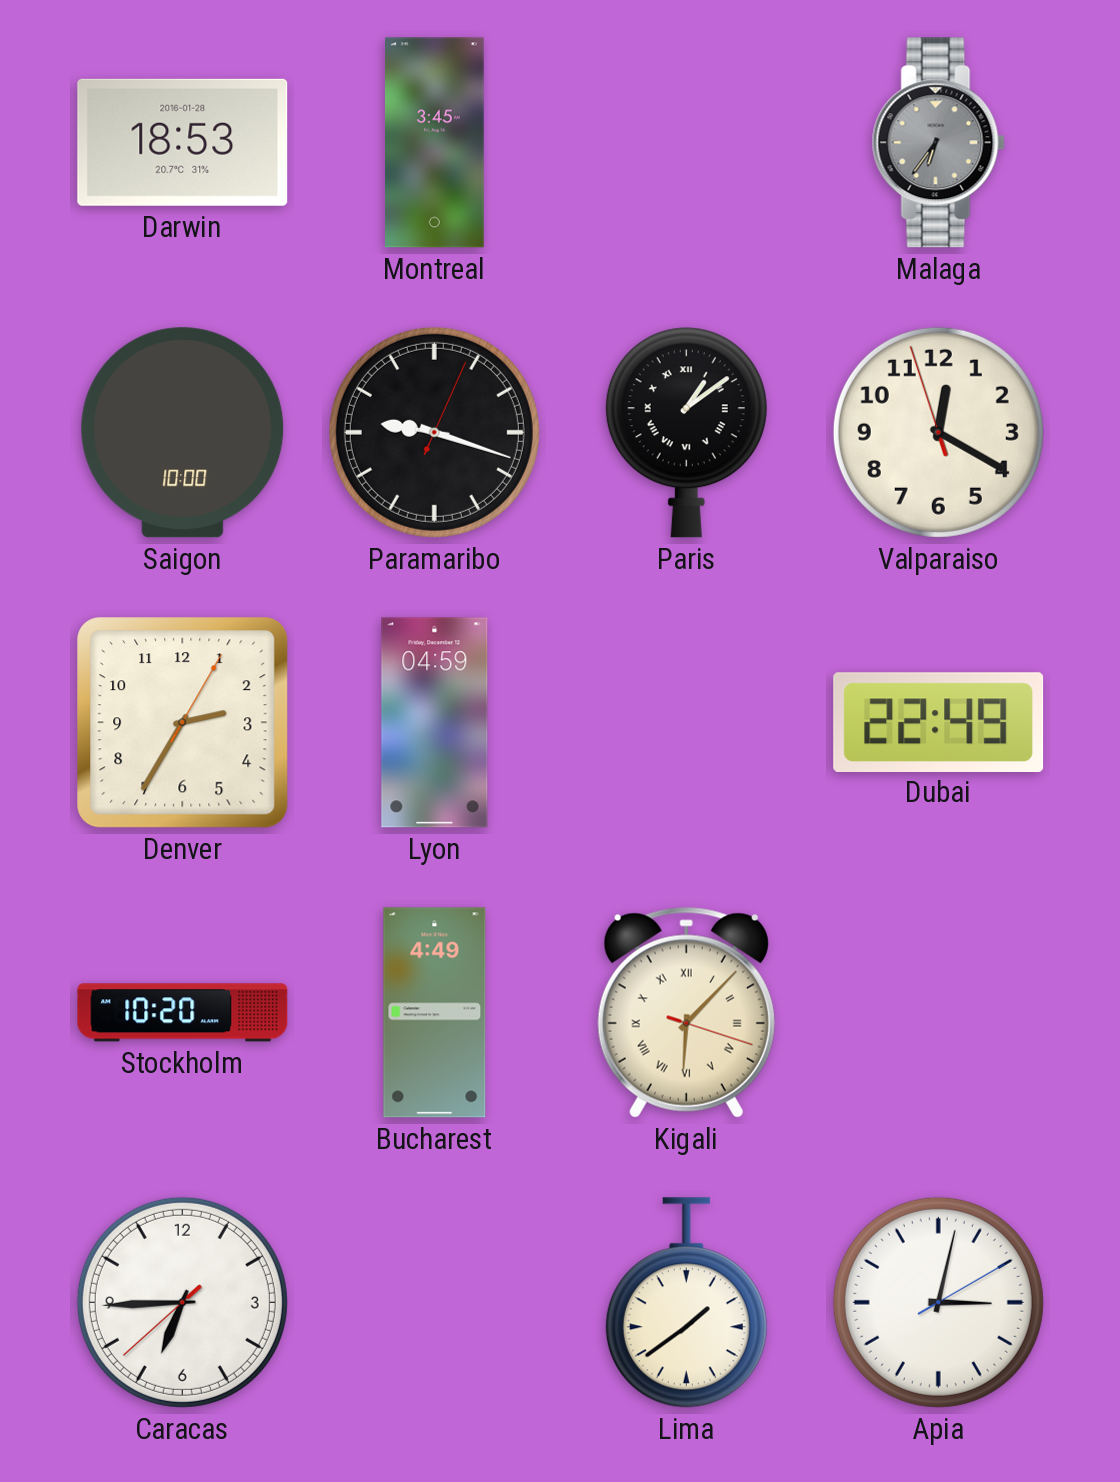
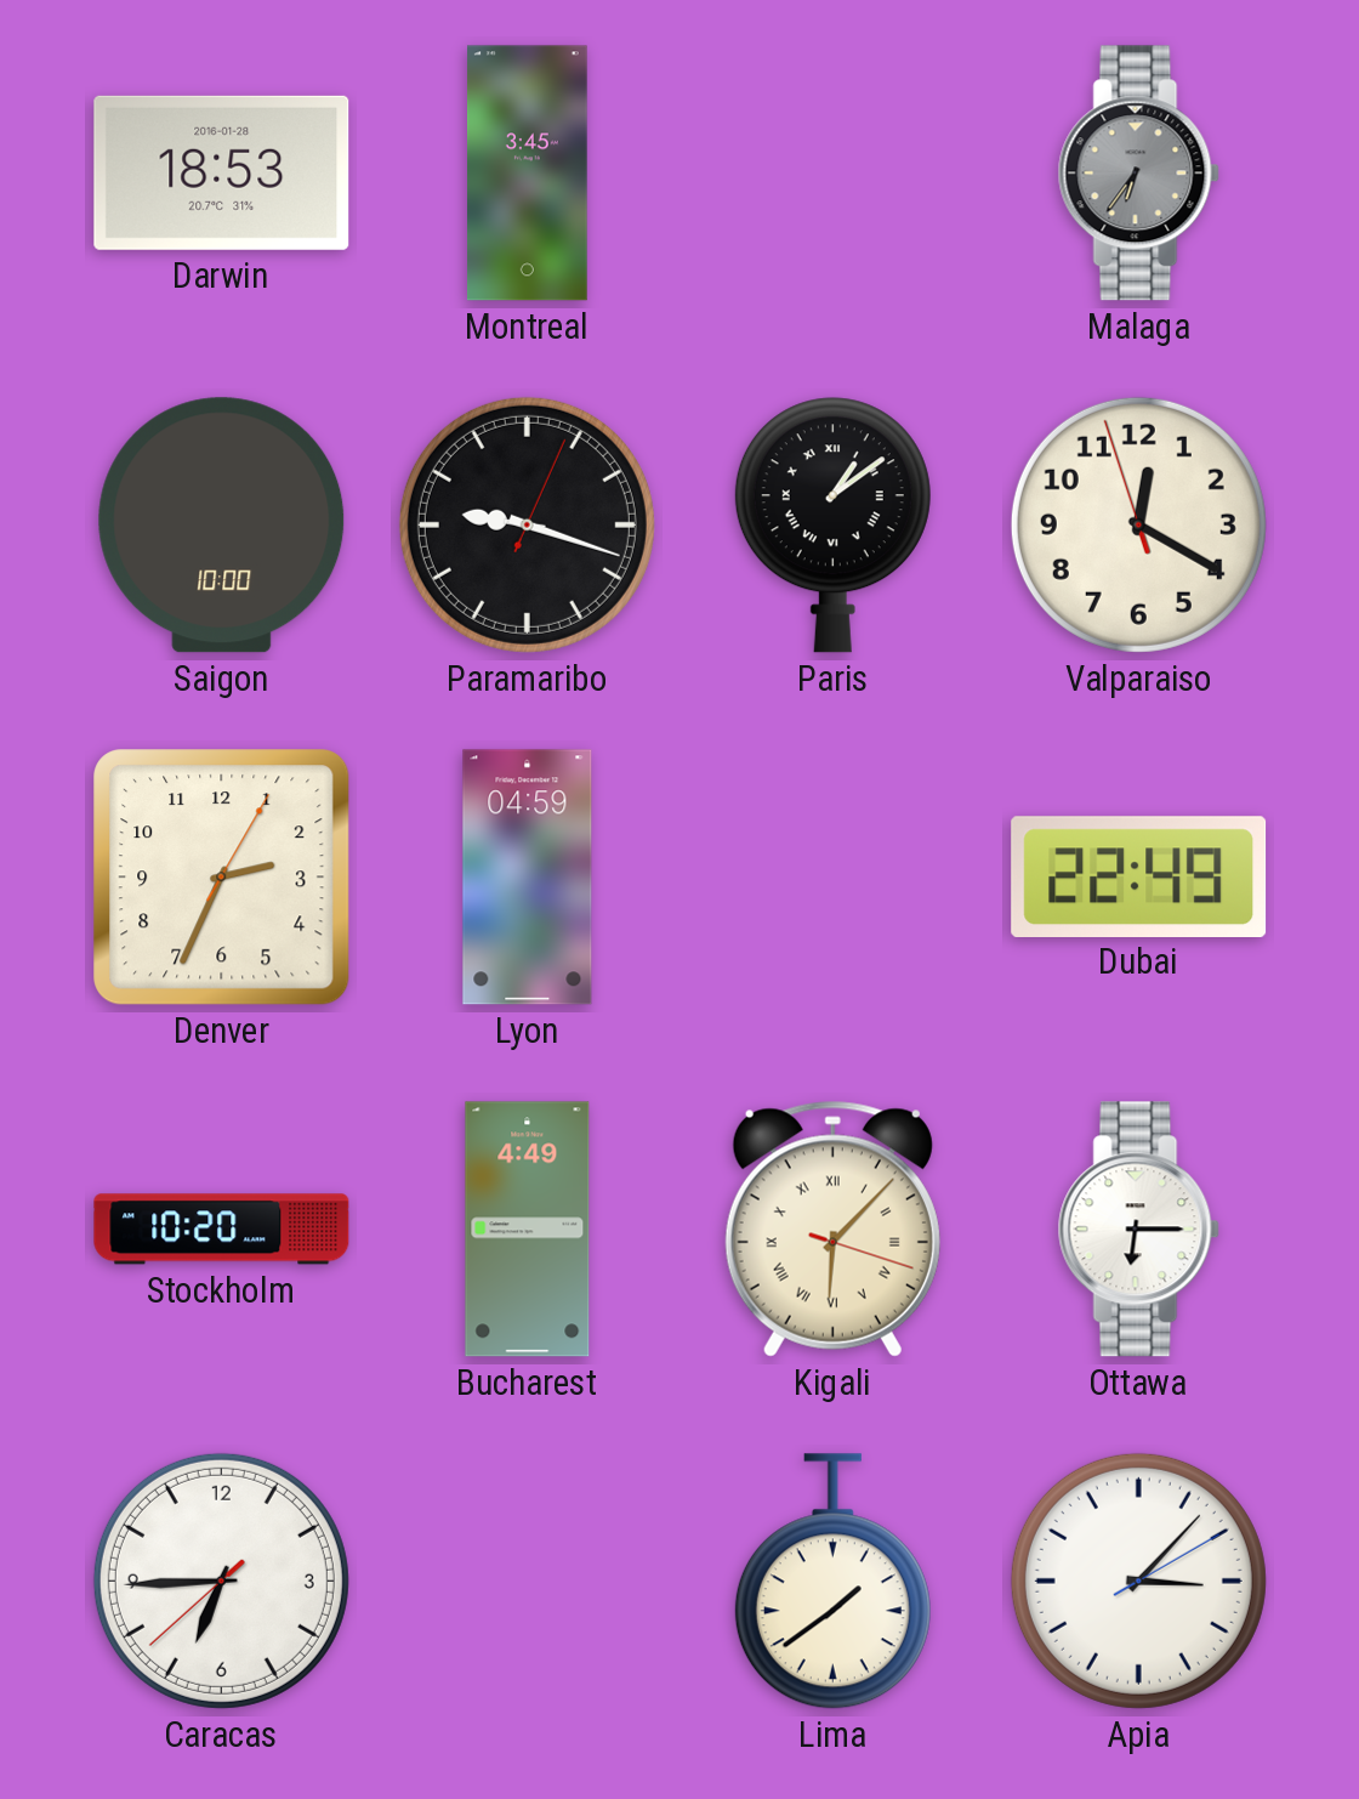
Denver: 2:35 -> 2:34 (222, 878)
Ottawa: none -> 6:15 (1138, 1230)
Apia: 3:02 -> 3:07 (1138, 1580)
